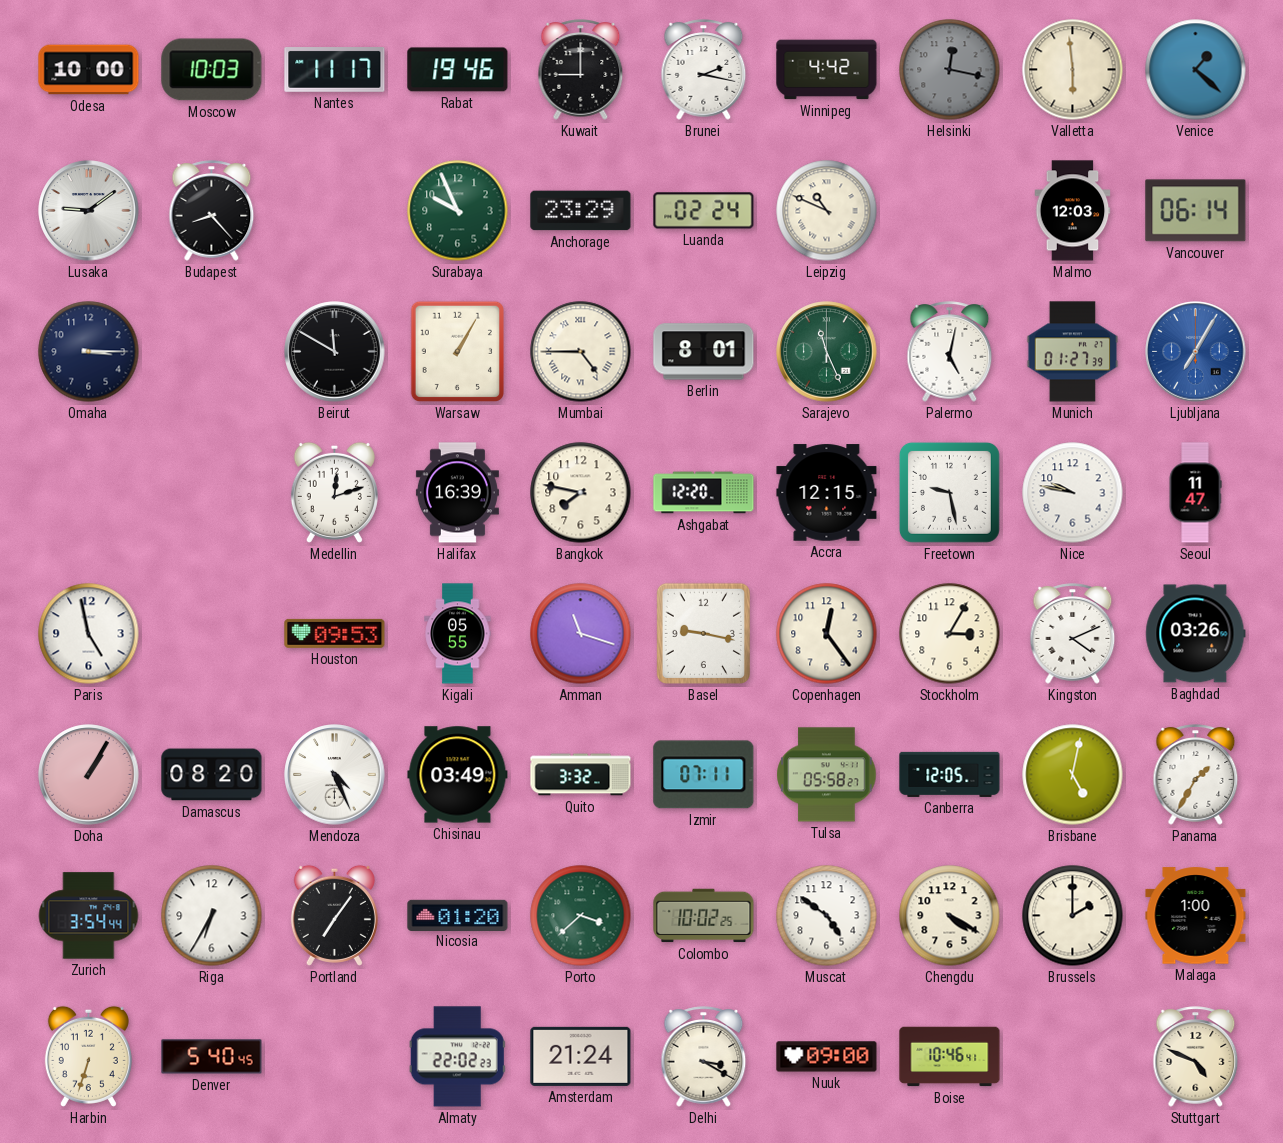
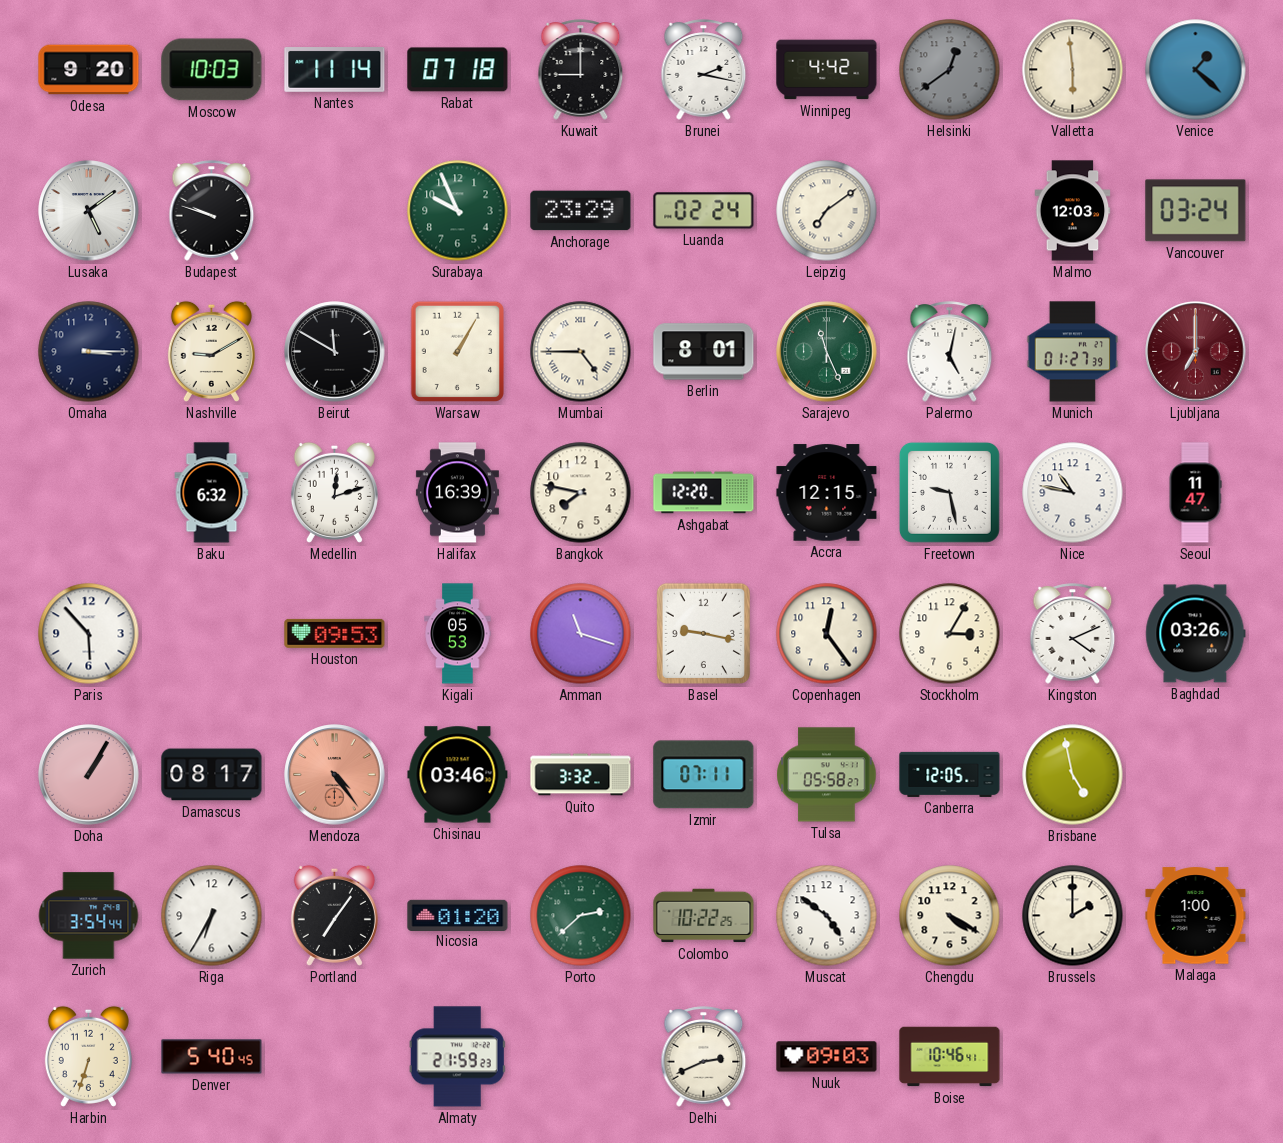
Odesa: 10:00 -> 9:20 (89, 70)
Nantes: 11:17 -> 11:14 (335, 70)
Rabat: 19:46 -> 07:18 (458, 70)
Helsinki: 12:17 -> 12:39 (950, 70)
Lusaka: 9:09 -> 5:09 (89, 211)
Budapest: 8:23 -> 9:48 (212, 211)
Leipzig: 10:49 -> 7:09 (827, 211)
Vancouver: 06:14 -> 03:24 (1196, 211)
Nashville: none -> 9:10 (211, 351)
Ljubljana: 7:05 -> 7:00 (1196, 352)
Ljubljana dial: blue -> burgundy (1196, 352)
Baku: none -> 6:32 (212, 493)
Nice: 9:47 -> 10:47 (1073, 493)
Paris: 4:58 -> 5:53 (89, 634)
Kigali: 05:55 -> 05:53 (458, 634)
Damascus: 08:20 -> 08:17 (212, 775)
Mendoza: 4:26 -> 4:24 (335, 775)
Mendoza dial: white -> salmon (335, 775)
Chisinau: 03:49 -> 03:46 (458, 775)
Brisbane: 5:02 -> 4:58 (1073, 775)
Panama: 1:35 -> none (1196, 775)
Porto: 3:38 -> 2:38 (581, 916)
Colombo: 10:02 -> 10:22 (704, 916)
Almaty: 22:02 -> 21:59 (457, 1057)
Amsterdam: 21:24 -> none (581, 1056)
Delhi: 3:20 -> 2:41 (704, 1057)
Nuuk: 09:00 -> 09:03 (827, 1057)
Stuttgart: 4:49 -> none (1196, 1057)
